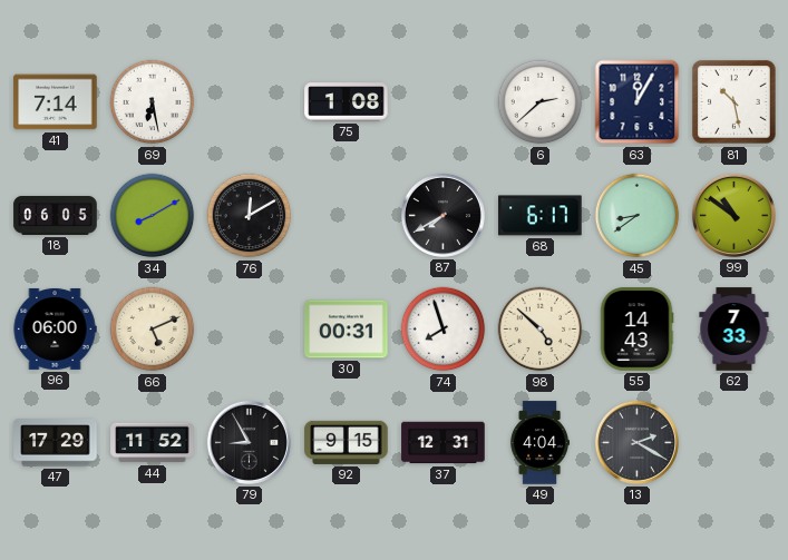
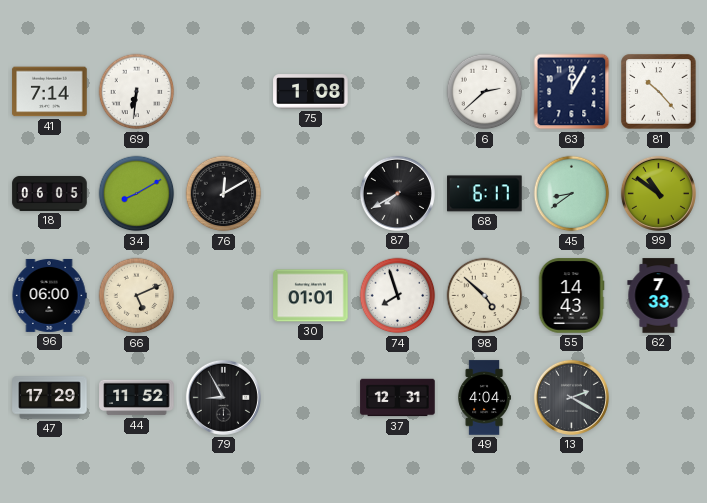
69: 6:28 -> 6:31 (137, 92)
81: 10:28 -> 10:23 (659, 92)
30: 00:31 -> 01:01 (311, 296)
92: 9:15 -> none (347, 442)
